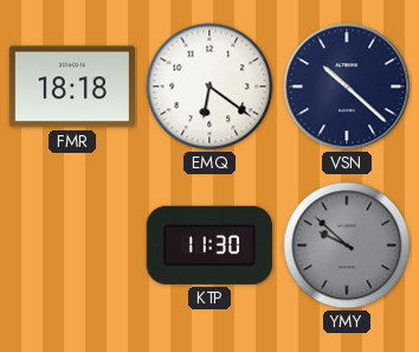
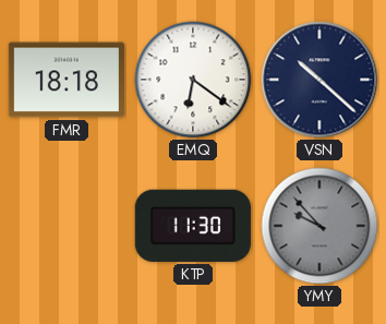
YMY: 9:52 -> 9:53 (319, 226)
